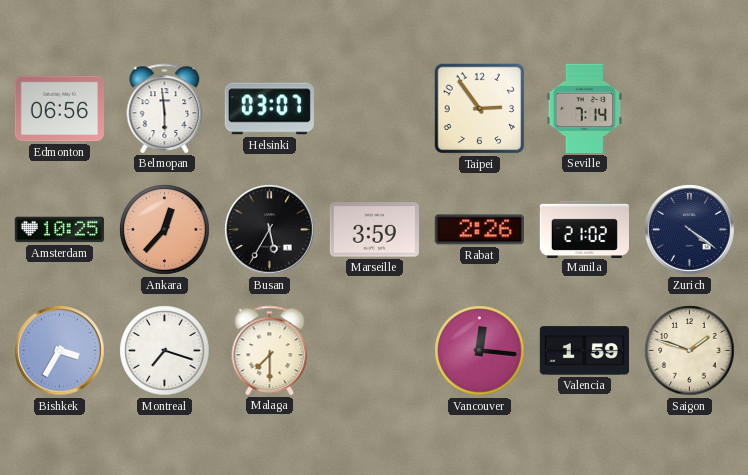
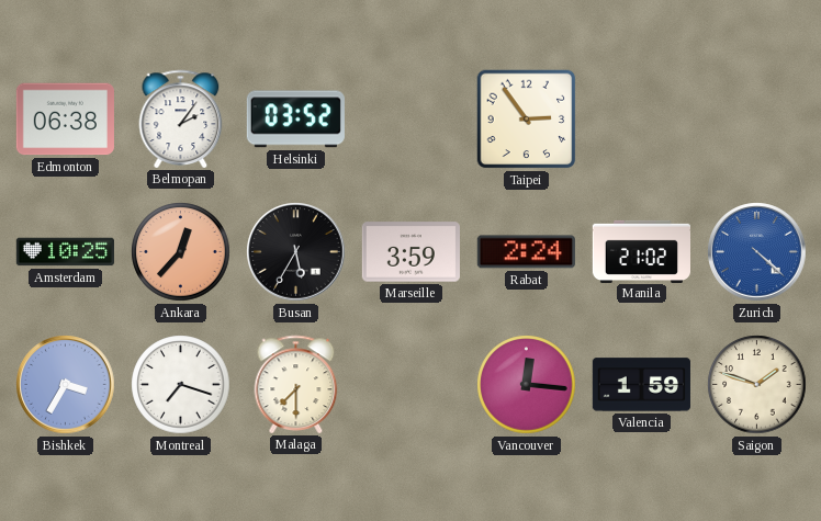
Edmonton: 06:56 -> 06:38 (65, 120)
Belmopan: 5:59 -> 2:06 (181, 118)
Helsinki: 03:07 -> 03:52 (295, 120)
Seville: 7:14 -> none (585, 108)
Rabat: 2:26 -> 2:24 (526, 252)
Zurich: 4:21 -> 4:22 (757, 252)
Zurich dial: navy -> blue (757, 252)
